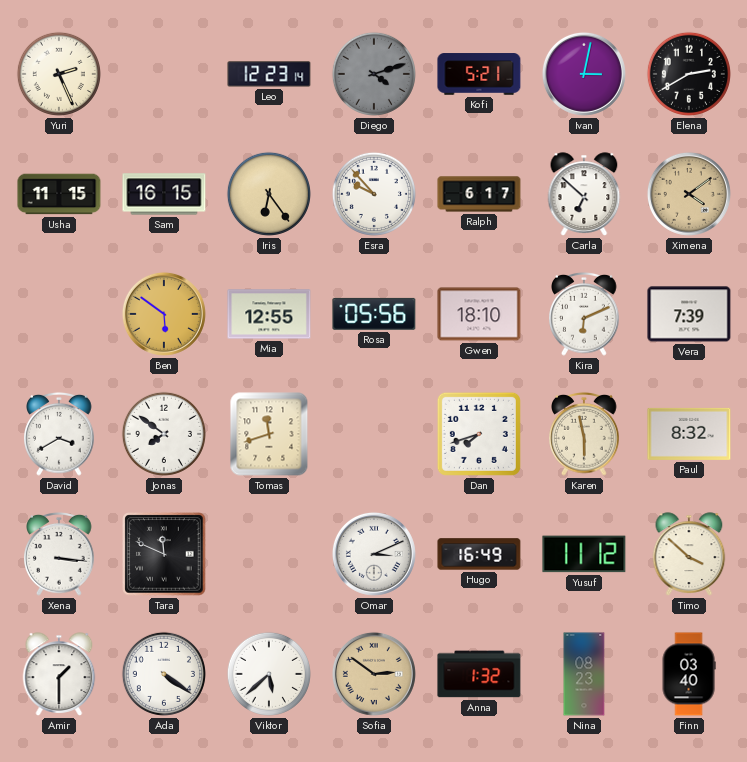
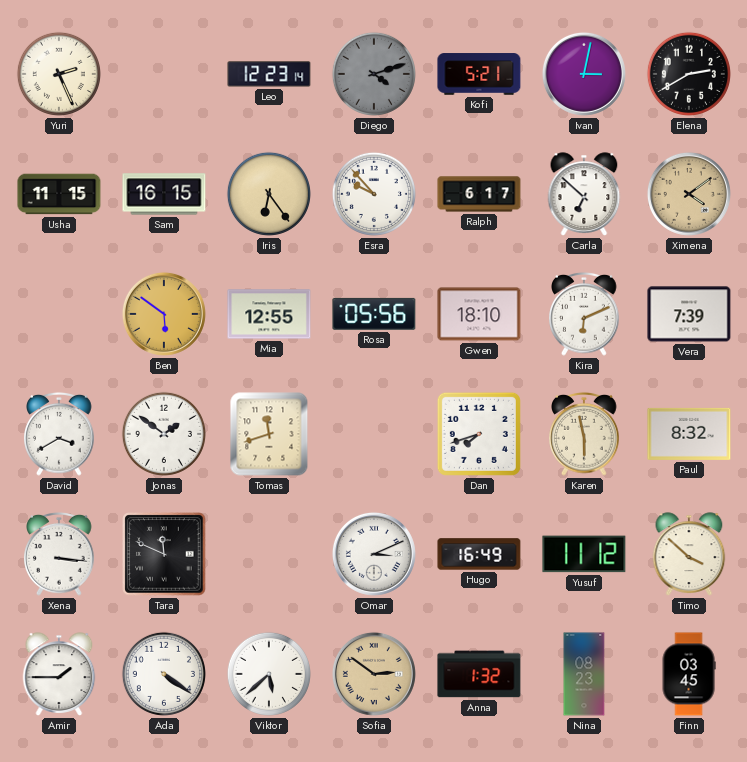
Jonas: 7:51 -> 1:51 (164, 434)
Amir: 1:30 -> 1:45 (59, 674)
Finn: 03:40 -> 03:45 (689, 674)
